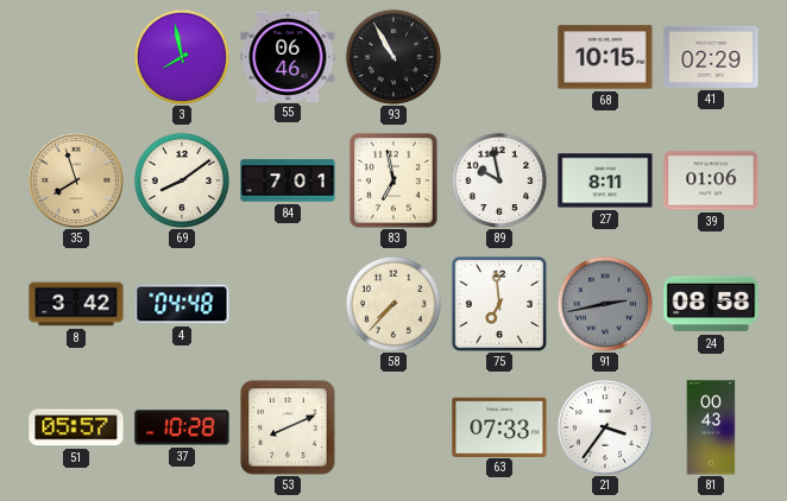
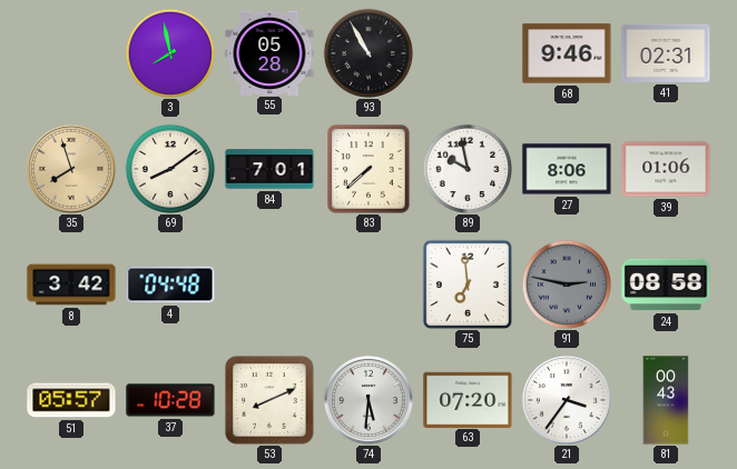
55: 06:46 -> 05:28 (269, 52)
68: 10:15 -> 9:46 (567, 53)
41: 02:29 -> 02:31 (666, 53)
83: 6:58 -> 7:38 (368, 169)
27: 8:11 -> 8:06 (567, 169)
58: 7:37 -> none (392, 303)
91: 2:43 -> 2:47 (566, 283)
74: none -> 5:31 (368, 400)
63: 07:33 -> 07:20 (468, 399)
